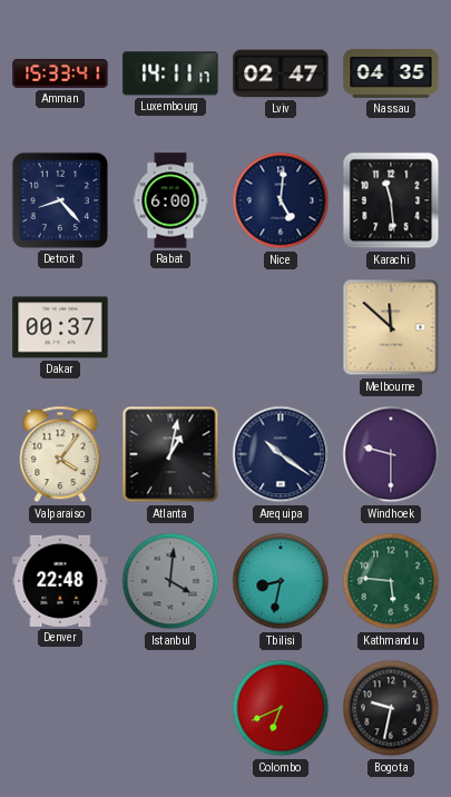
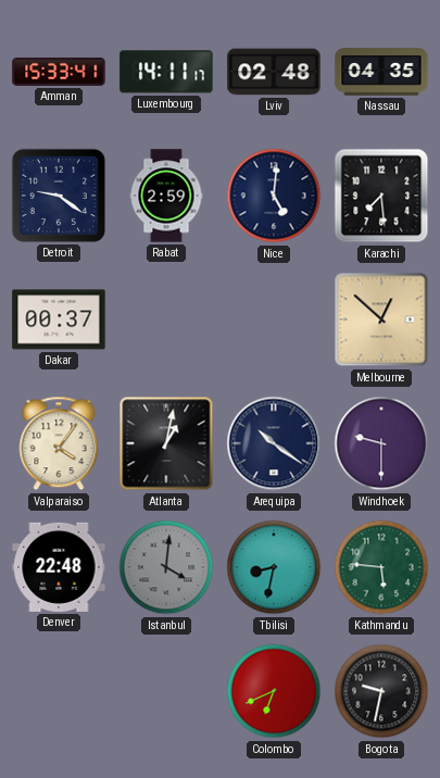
Lviv: 02:47 -> 02:48 (274, 72)
Detroit: 8:23 -> 9:21 (59, 196)
Rabat: 6:00 -> 2:59 (166, 196)
Karachi: 11:29 -> 7:29 (381, 196)
Melbourne: 11:52 -> 12:52 (381, 319)
